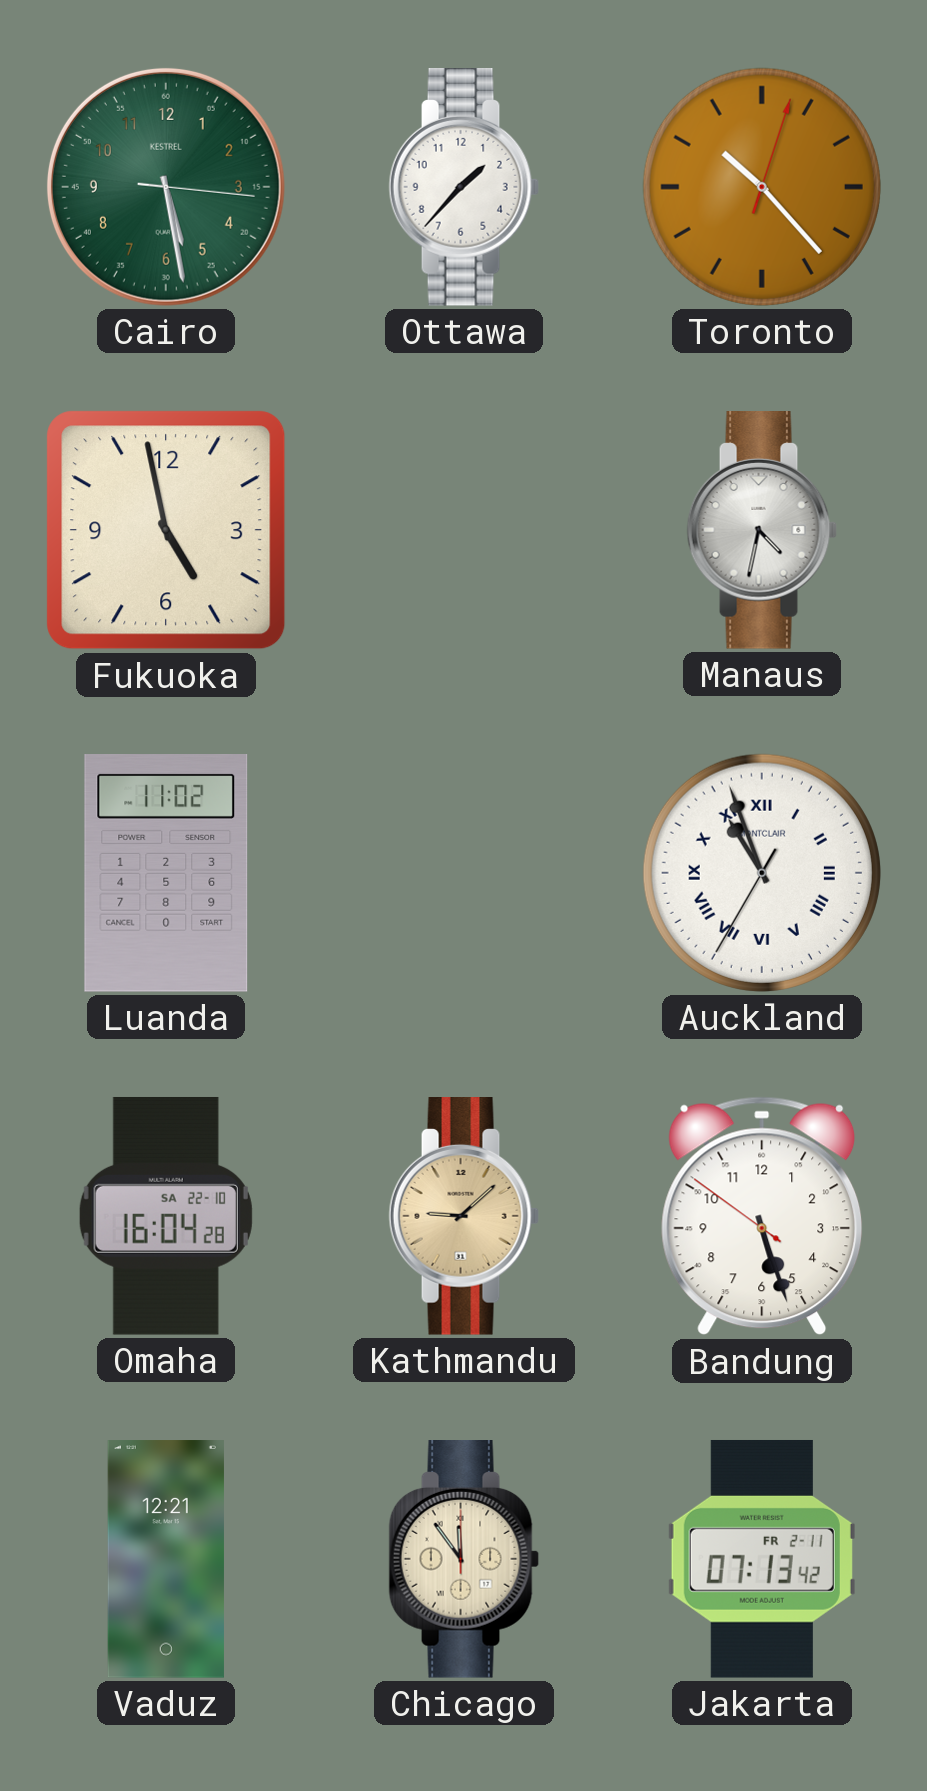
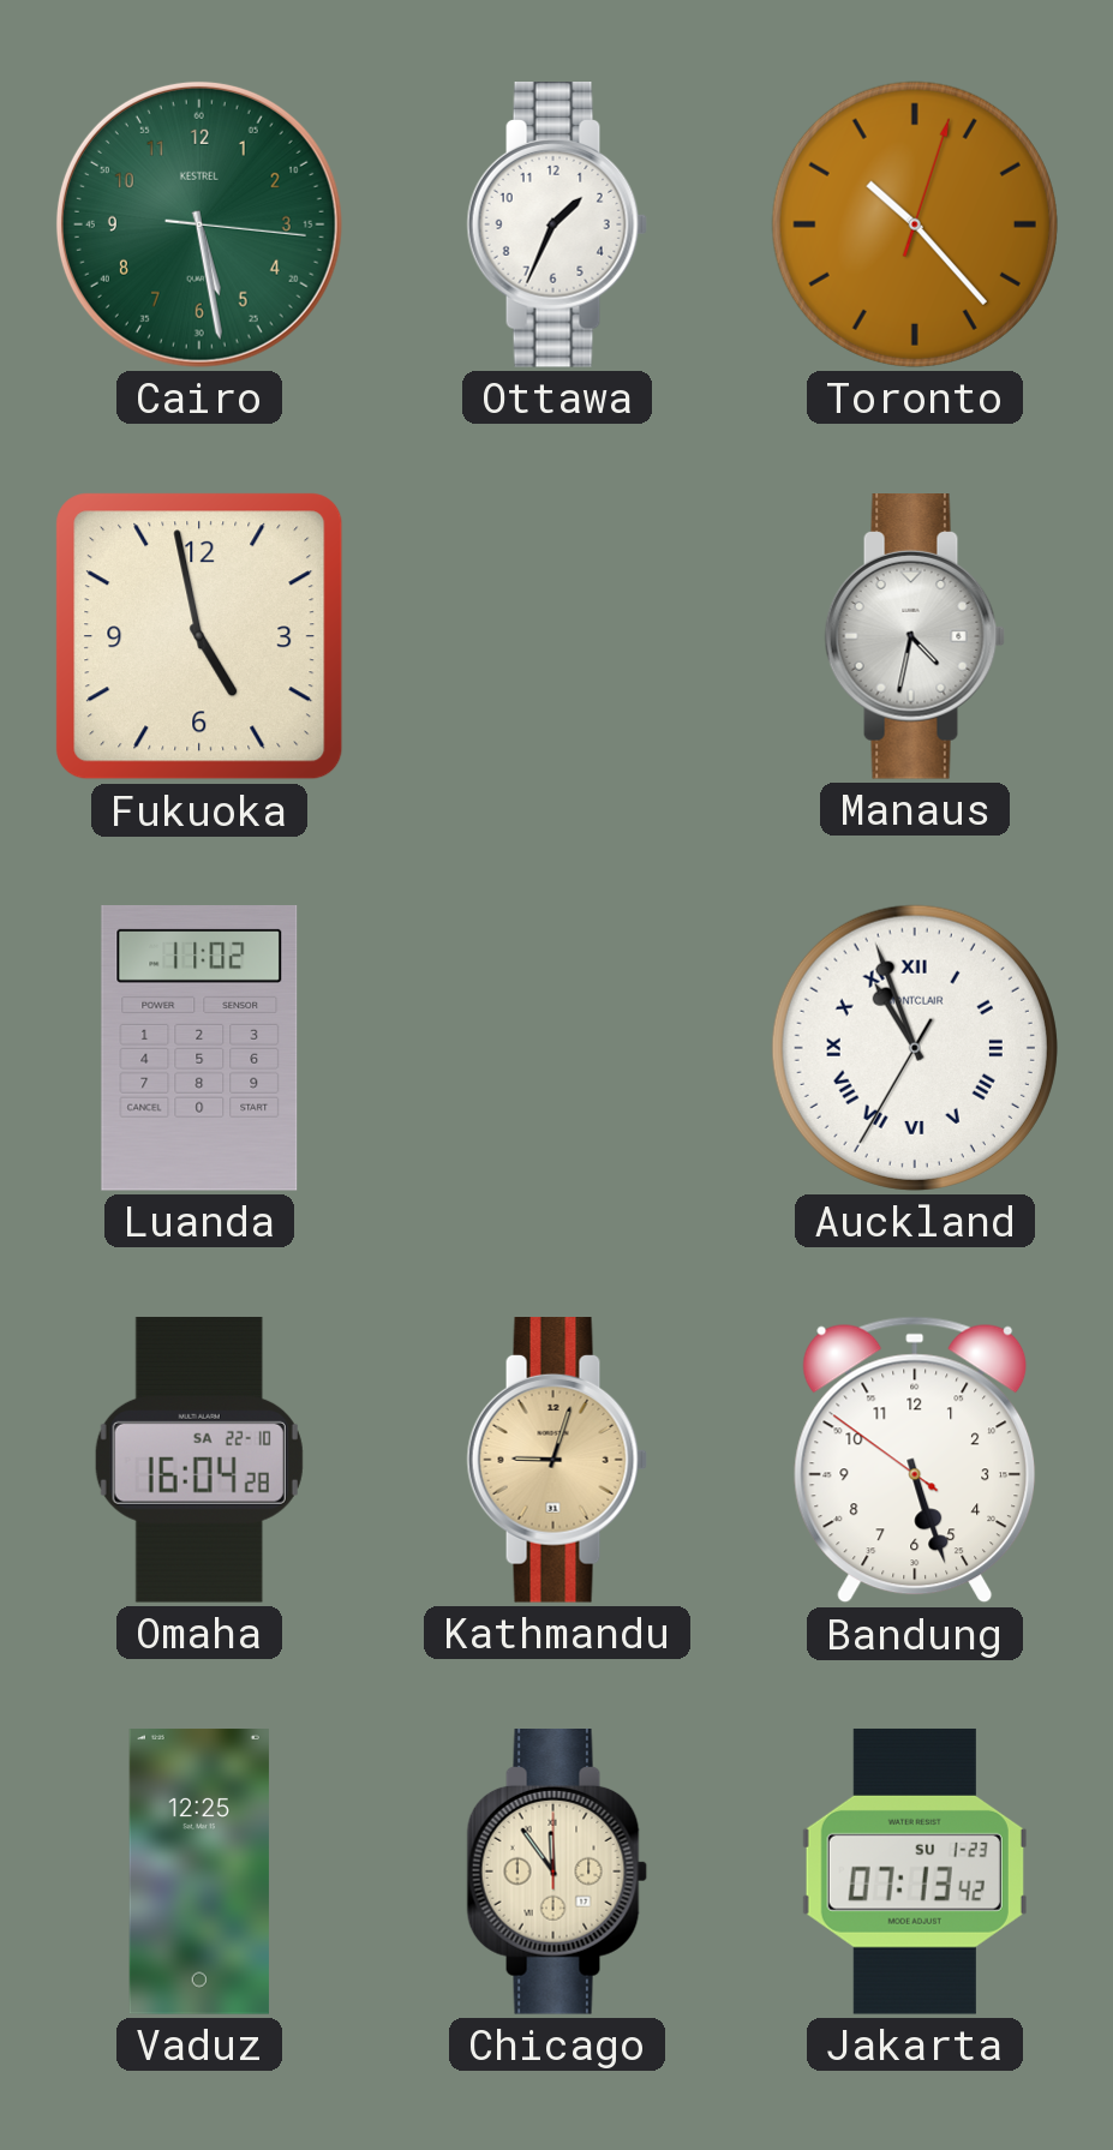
Ottawa: 1:37 -> 1:34 (557, 226)
Kathmandu: 9:08 -> 9:03 (557, 1461)
Vaduz: 12:21 -> 12:25 (199, 1871)
Jakarta date: FR 2-11 -> SU 1-23 (915, 1871)
